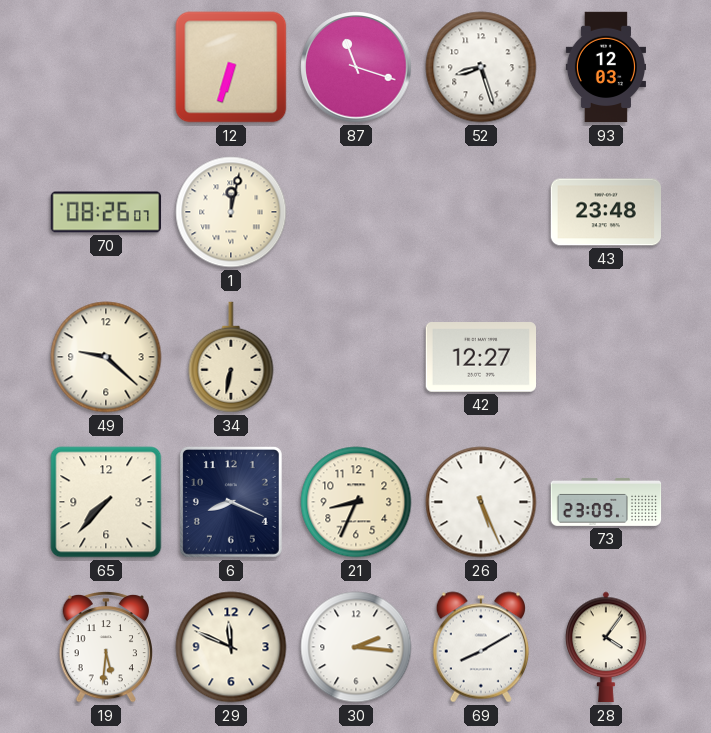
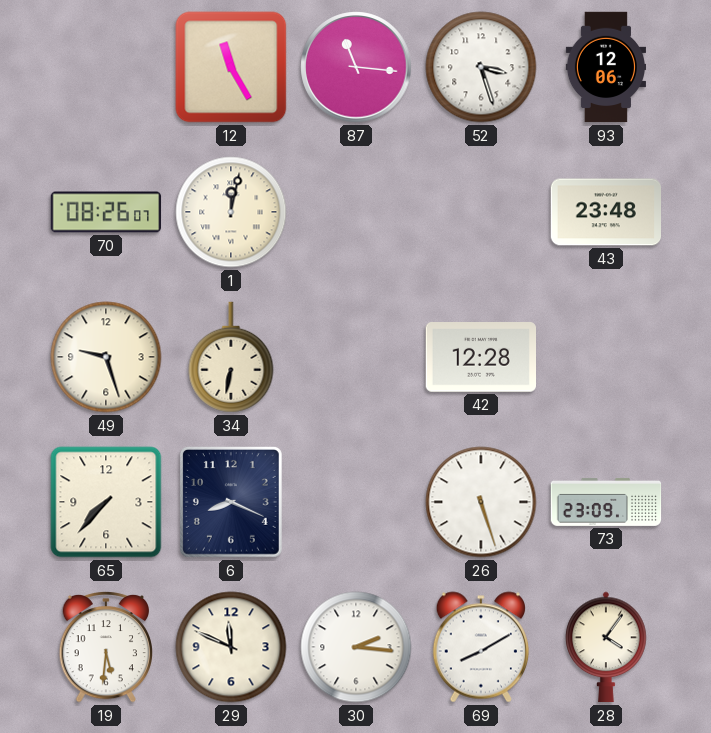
12: 6:33 -> 11:25 (231, 67)
87: 11:18 -> 11:16 (356, 67)
52: 8:27 -> 3:27 (481, 67)
93: 12:03 -> 12:06 (605, 67)
49: 9:22 -> 9:27 (106, 357)
42: 12:27 -> 12:28 (480, 358)
21: 8:34 -> none (356, 502)
26: 5:26 -> 5:27 (481, 502)
